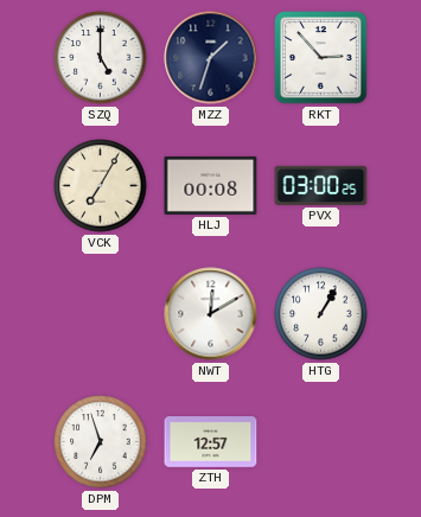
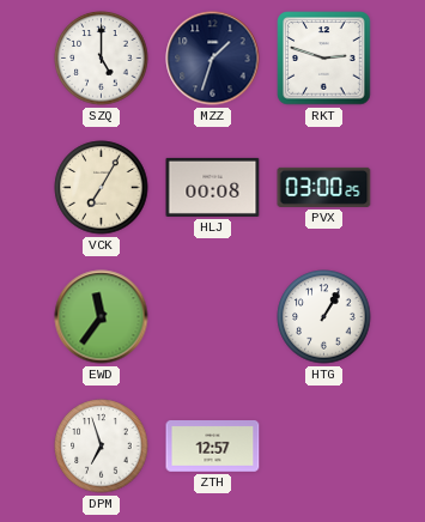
RKT: 2:53 -> 2:48 (324, 59)
EWD: none -> 11:36 (102, 317)
NWT: 12:10 -> none (211, 314)
